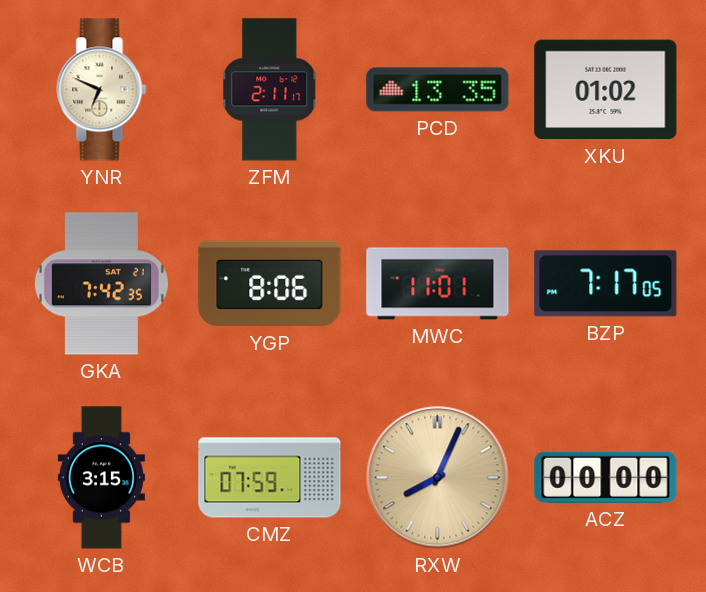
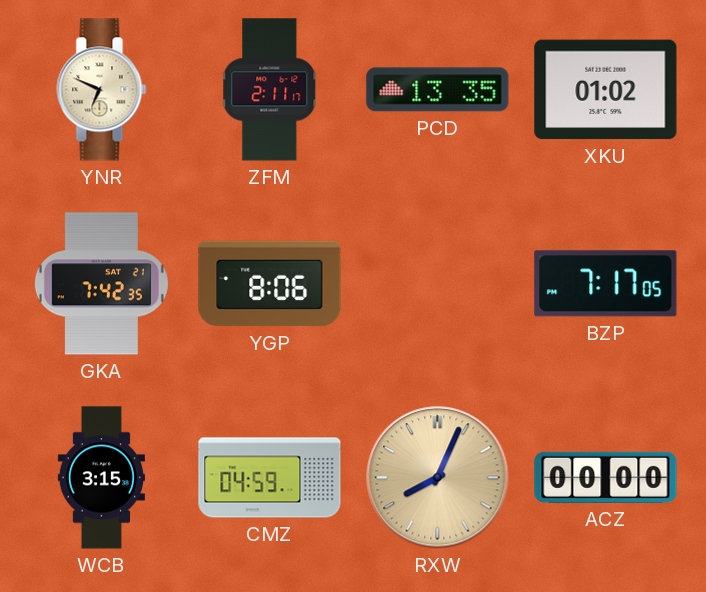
MWC: 11:01 -> none (438, 284)
CMZ: 07:59 -> 04:59 (270, 478)
